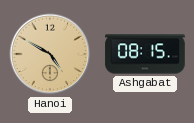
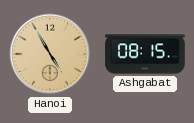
Hanoi: 4:50 -> 4:55 (50, 54)
